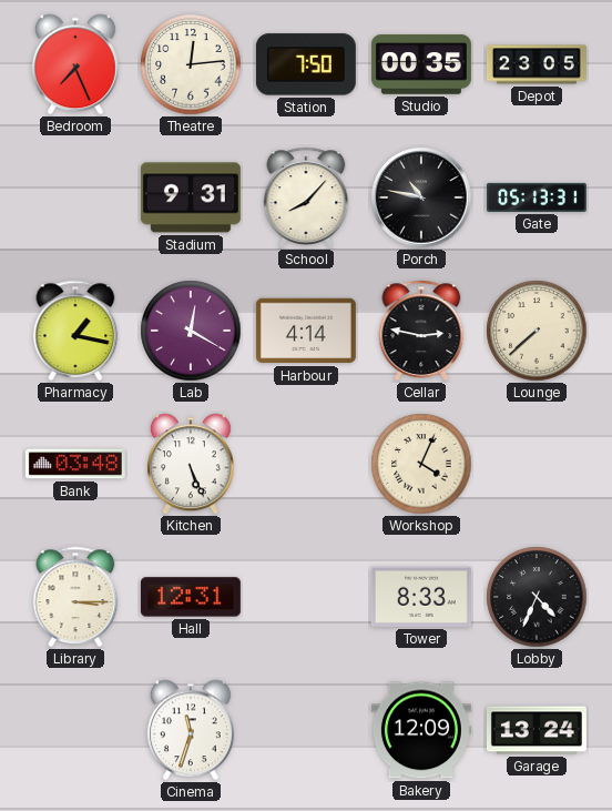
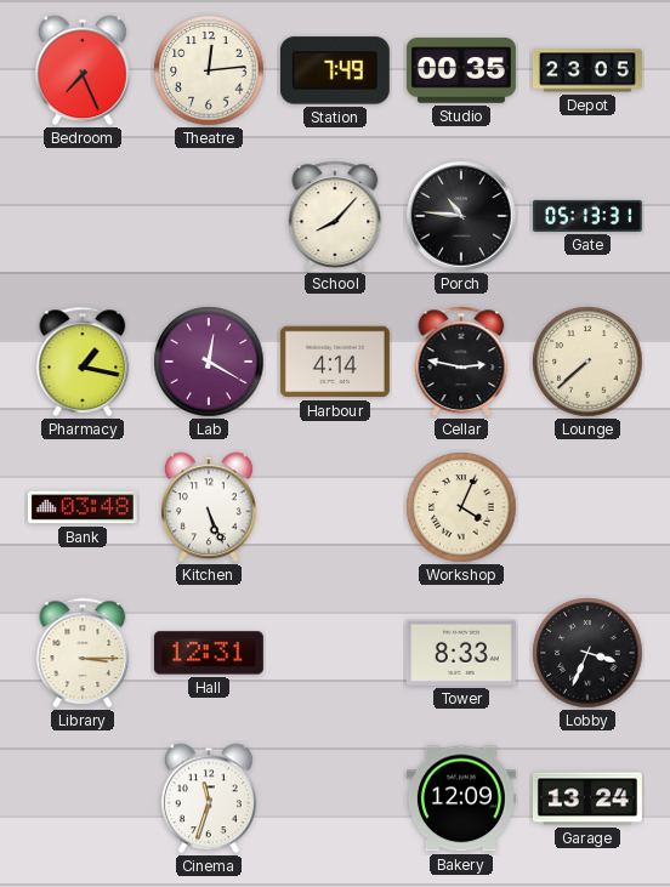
Station: 7:50 -> 7:49 (335, 70)
Stadium: 9:31 -> none (191, 197)
Porch: 10:47 -> 10:46 (461, 216)
Lobby: 4:34 -> 3:34 (587, 653)
